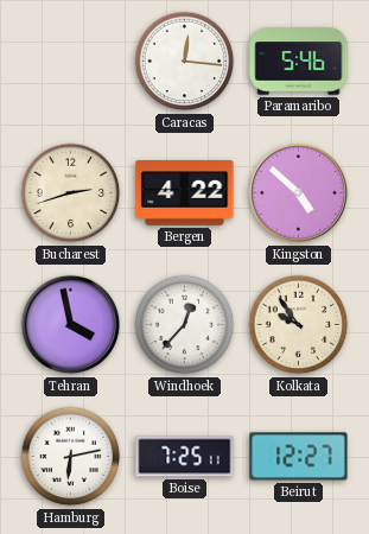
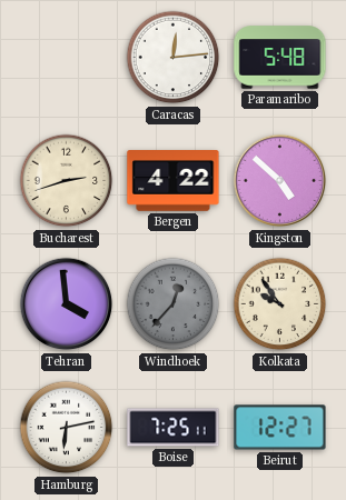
Caracas: 12:16 -> 12:14 (174, 58)
Paramaribo: 5:46 -> 5:48 (280, 58)
Tehran: 3:58 -> 3:59 (67, 304)
Windhoek dial: white -> grey (174, 304)
